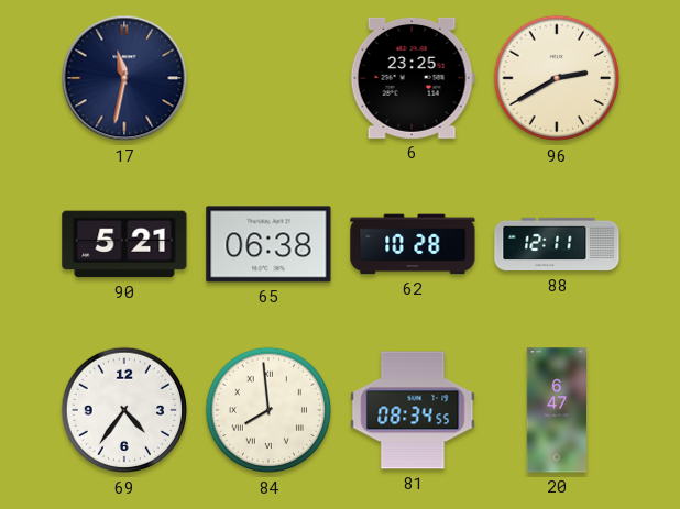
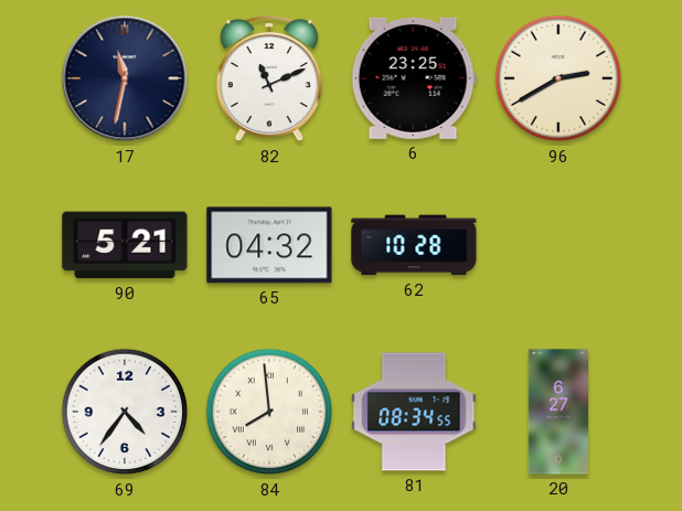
82: none -> 11:11 (269, 78)
65: 06:38 -> 04:32 (269, 245)
88: 12:11 -> none (557, 244)
20: 6:47 -> 6:27 (557, 412)
